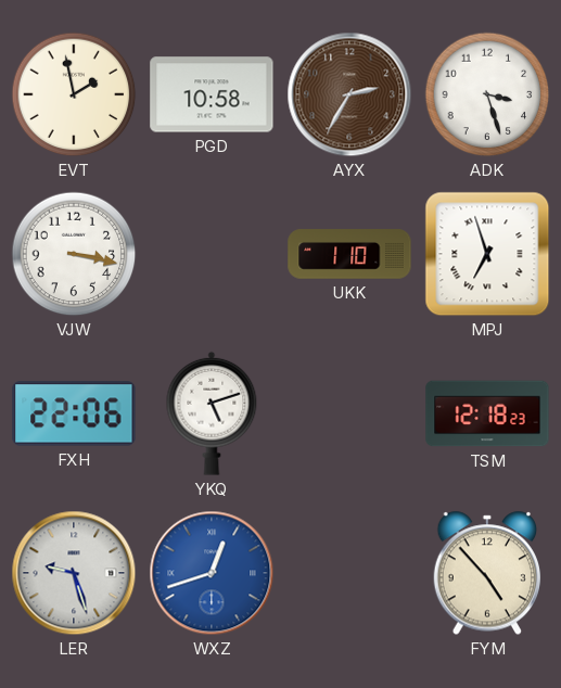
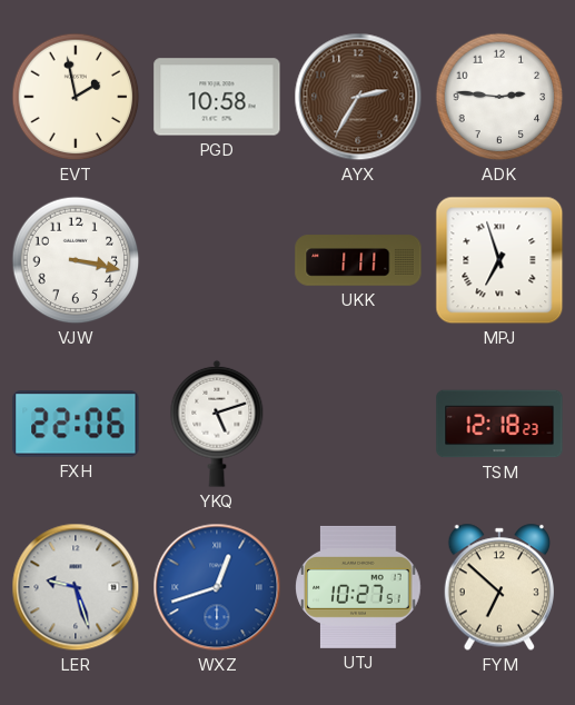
ADK: 3:27 -> 2:46 (499, 97)
UKK: 1:10 -> 1:11 (358, 260)
UTJ: none -> 10:27 (358, 587)
FYM: 4:53 -> 6:52 (498, 587)
